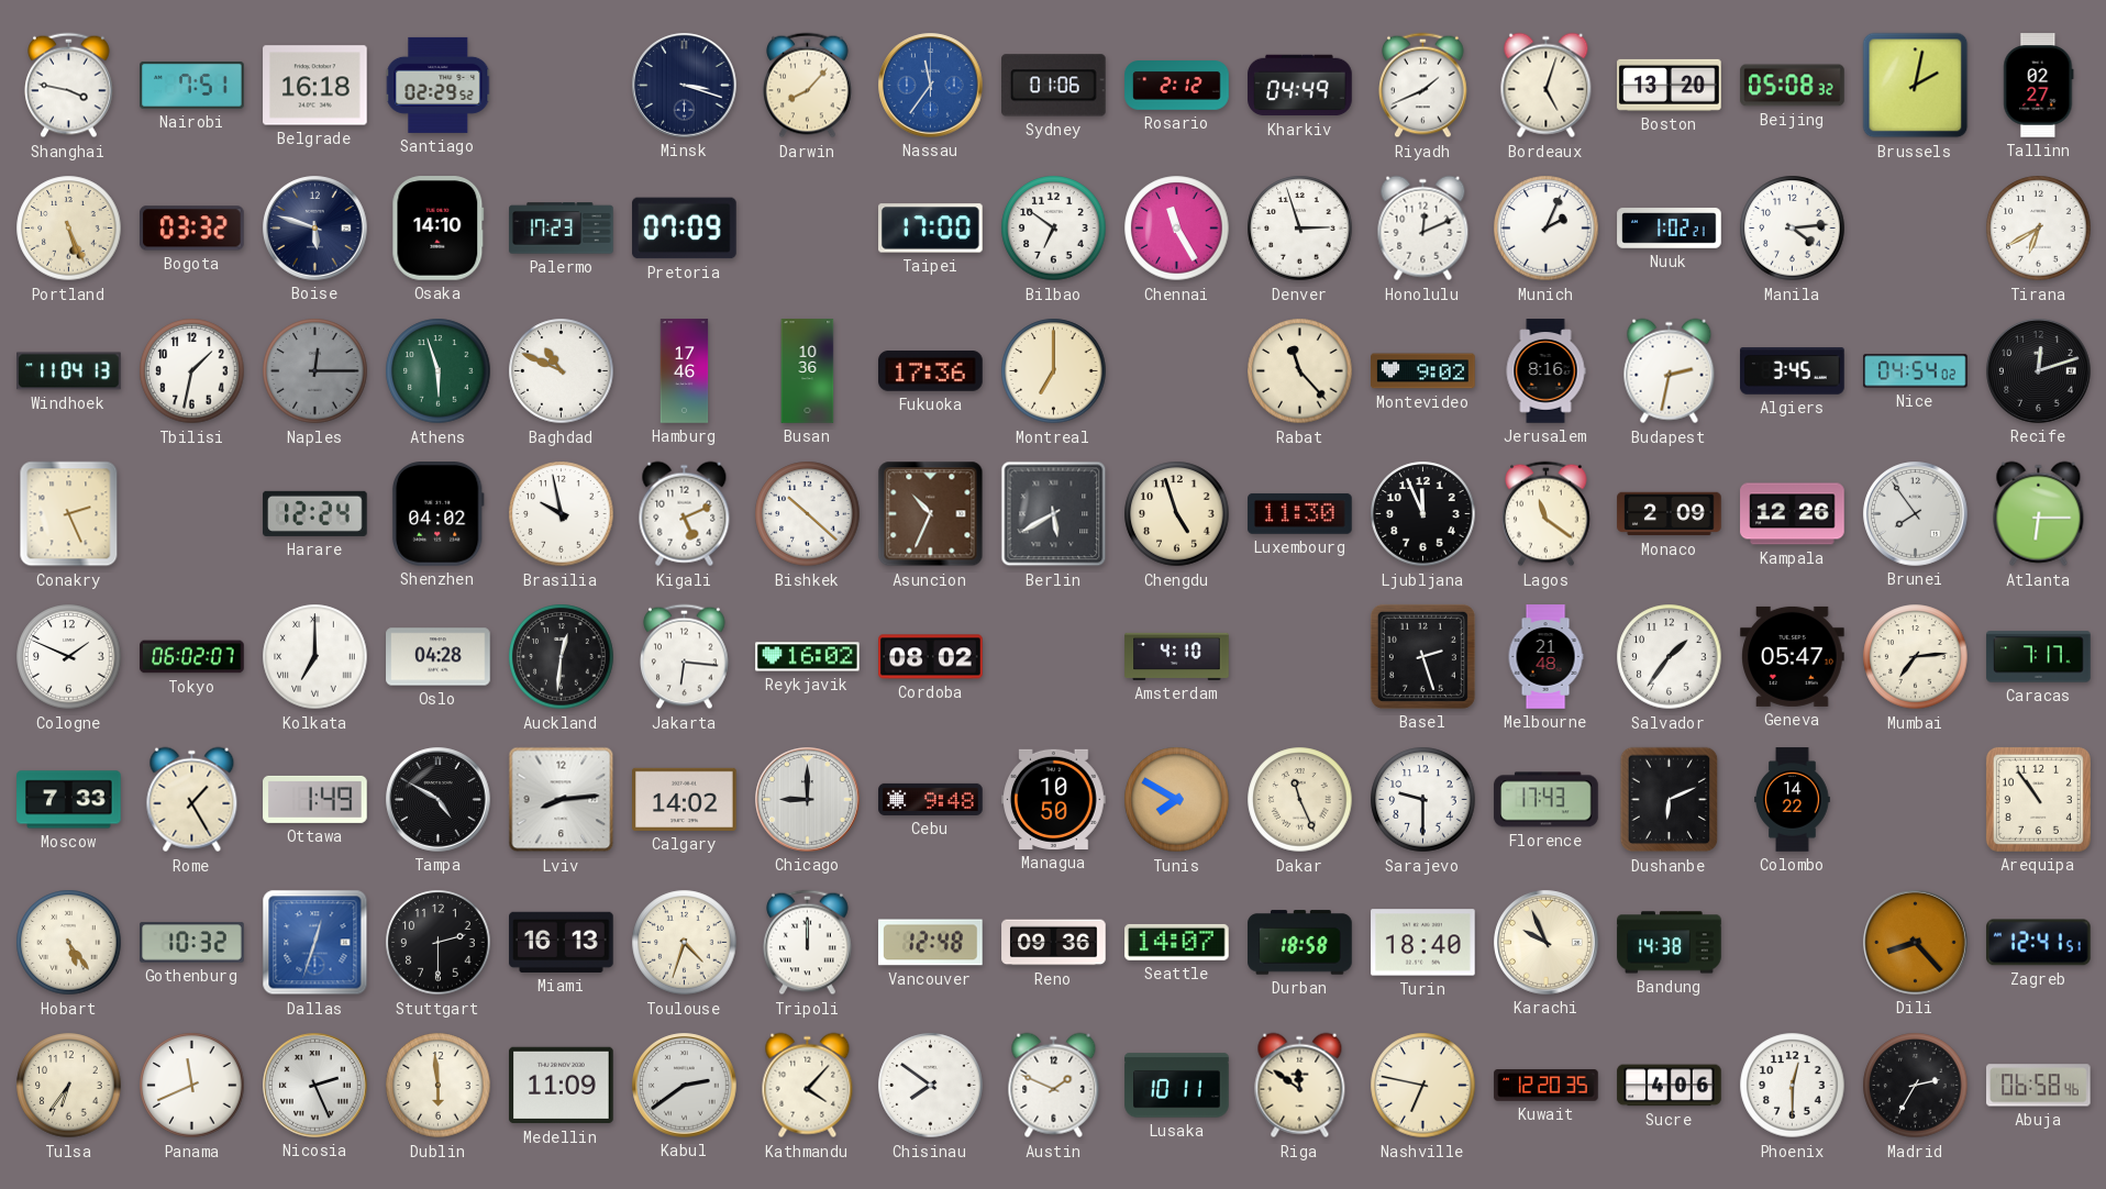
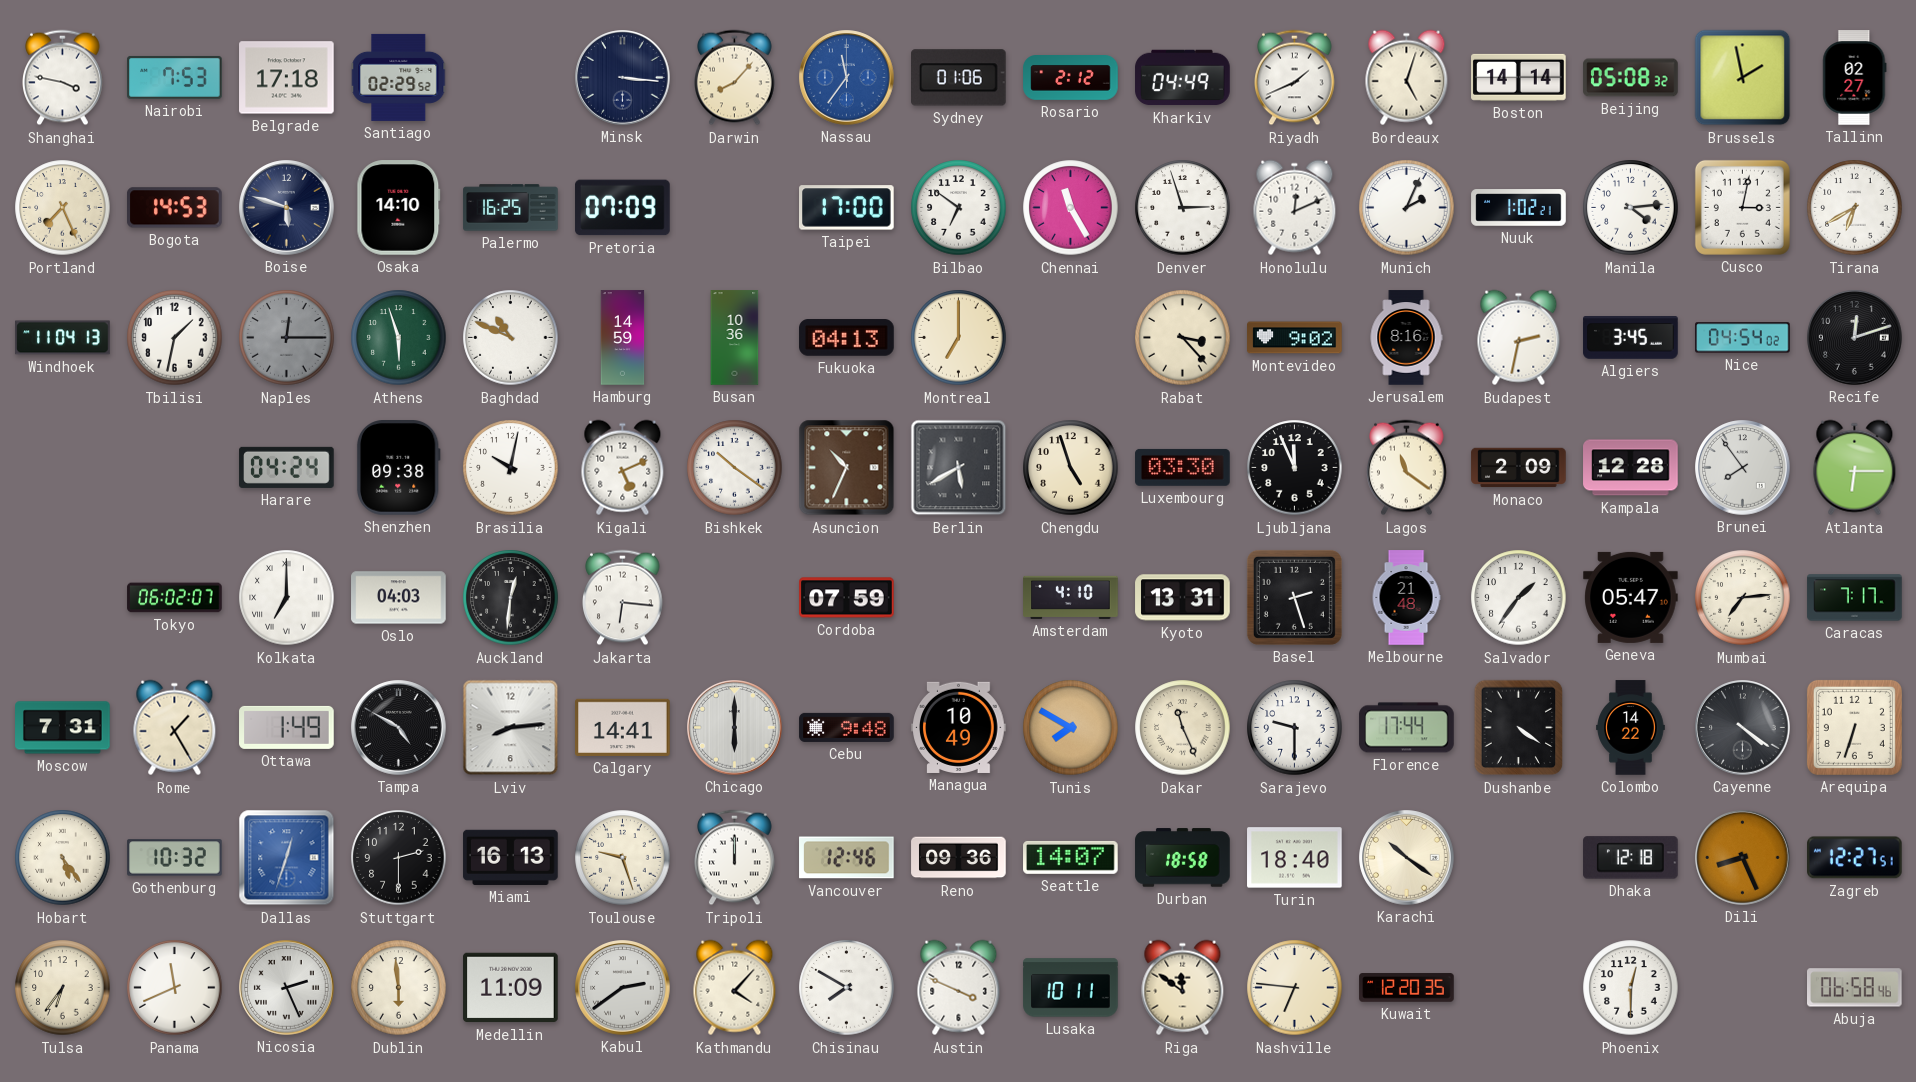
Nairobi: 7:51 -> 7:53 (175, 77)
Belgrade: 16:18 -> 17:18 (287, 78)
Minsk: 3:18 -> 3:16 (623, 78)
Boston: 13:20 -> 14:14 (1519, 77)
Brussels: 2:02 -> 1:58 (1743, 78)
Portland: 5:26 -> 7:26 (63, 208)
Bogota: 03:32 -> 14:53 (175, 208)
Palermo: 17:23 -> 16:25 (511, 208)
Cusco: none -> 3:02 (1742, 207)
Hamburg: 17:46 -> 14:59 (623, 338)
Fukuoka: 17:36 -> 04:13 (847, 338)
Rabat: 11:23 -> 3:23 (1183, 338)
Conakry: 2:26 -> none (69, 514)
Harare: 12:24 -> 04:24 (287, 467)
Shenzhen: 04:02 -> 09:38 (398, 468)
Brasilia: 9:58 -> 10:02 (511, 468)
Bishkek: 10:22 -> 10:21 (735, 468)
Luxembourg: 11:30 -> 03:30 (1183, 467)
Kampala: 12:26 -> 12:28 (1631, 468)
Cologne: 1:49 -> none (69, 657)
Oslo: 04:28 -> 04:03 (399, 598)
Reykjavik: 16:02 -> none (808, 657)
Cordoba: 08:02 -> 07:59 (847, 598)
Kyoto: none -> 13:31 (1183, 598)
Moscow: 7:33 -> 7:31 (63, 728)
Calgary: 14:02 -> 14:41 (623, 727)
Chicago: 9:00 -> 6:00 (735, 728)
Managua: 10:50 -> 10:49 (959, 727)
Florence: 17:43 -> 17:44 (1407, 728)
Dushanbe: 6:11 -> 4:21 (1519, 728)
Cayenne: none -> 4:21 (1743, 728)
Arequipa: 10:54 -> 6:33 (1854, 727)
Toulouse: 4:33 -> 9:27 (623, 858)
Vancouver: 12:48 -> 12:46 (847, 858)
Karachi: 9:56 -> 10:21 (1407, 858)
Bandung: 14:38 -> none (1670, 943)
Dhaka: none -> 12:18 (1631, 858)
Dili: 8:23 -> 8:26 (1743, 858)
Zagreb: 12:41 -> 12:27 (1855, 858)
Chisinau: 7:51 -> 7:50 (847, 988)
Austin: 1:49 -> 3:49 (959, 988)
Nashville: 6:47 -> 6:46 (1295, 988)
Sucre: 4:06 -> none (1670, 1086)
Madrid: 2:35 -> none (1916, 1086)
